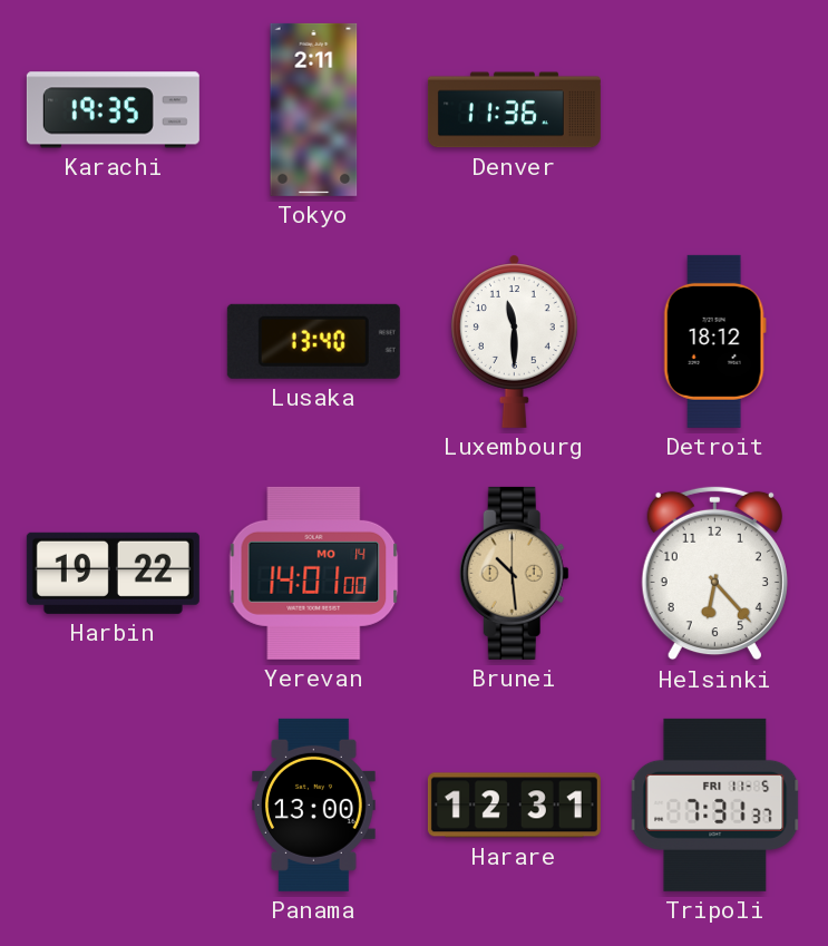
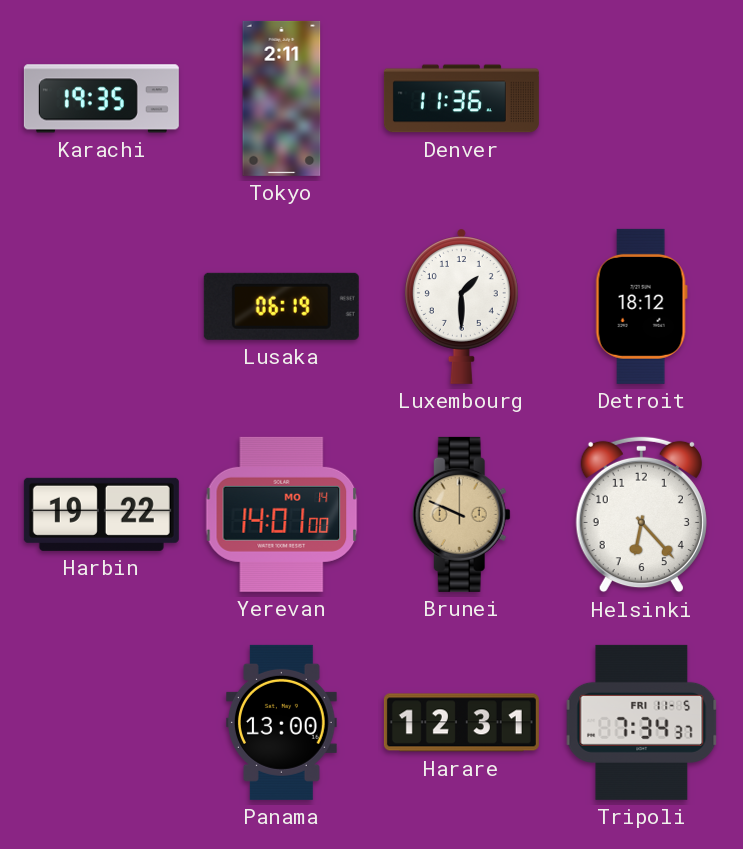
Lusaka: 13:40 -> 06:19 (281, 306)
Luxembourg: 11:30 -> 1:30 (461, 306)
Brunei: 10:29 -> 9:49 (461, 514)
Tripoli: 7:31 -> 7:34 (642, 722)
